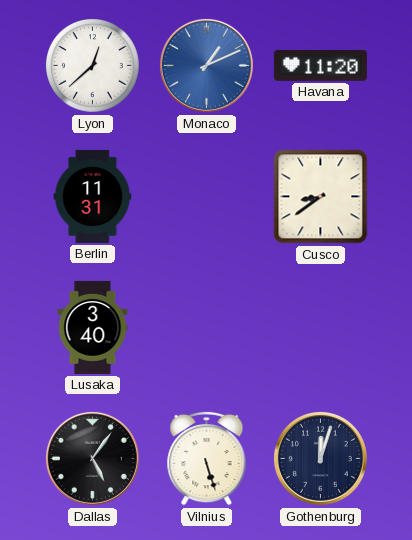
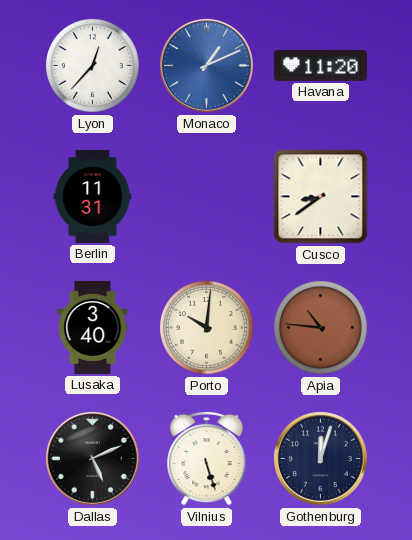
Lyon: 12:38 -> 12:37 (93, 66)
Porto: none -> 10:01 (207, 328)
Apia: none -> 10:46 (321, 328)
Dallas: 5:06 -> 5:11 (92, 458)
